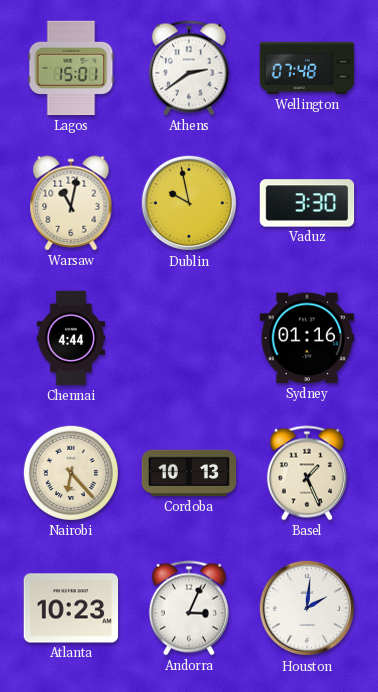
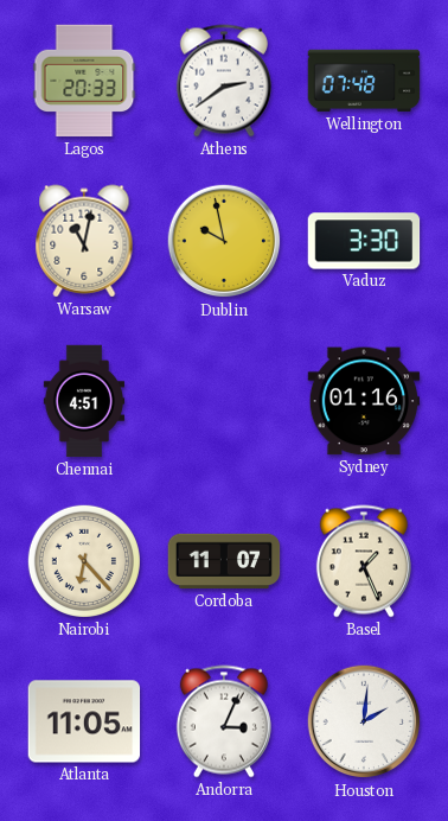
Lagos: 15:01 -> 20:33 (84, 81)
Chennai: 4:44 -> 4:51 (84, 401)
Cordoba: 10:13 -> 11:07 (224, 561)
Atlanta: 10:23 -> 11:05 (84, 721)
